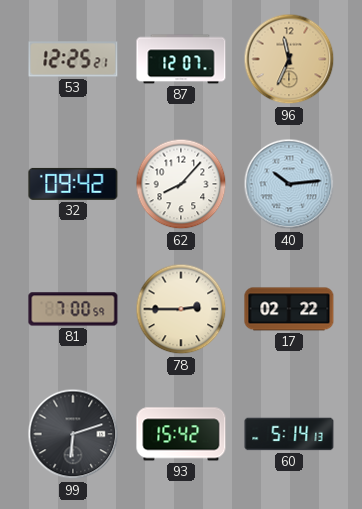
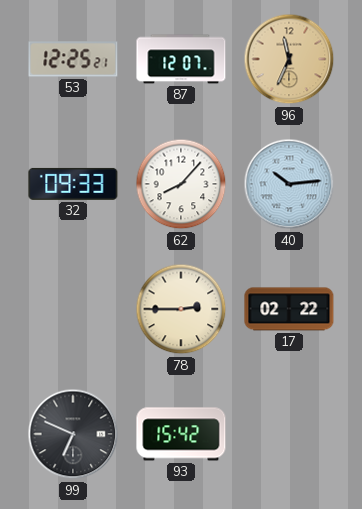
32: 09:42 -> 09:33 (73, 184)
81: 7:00 -> none (73, 309)
99: 6:12 -> 6:49 (73, 434)
60: 5:14 -> none (289, 434)
